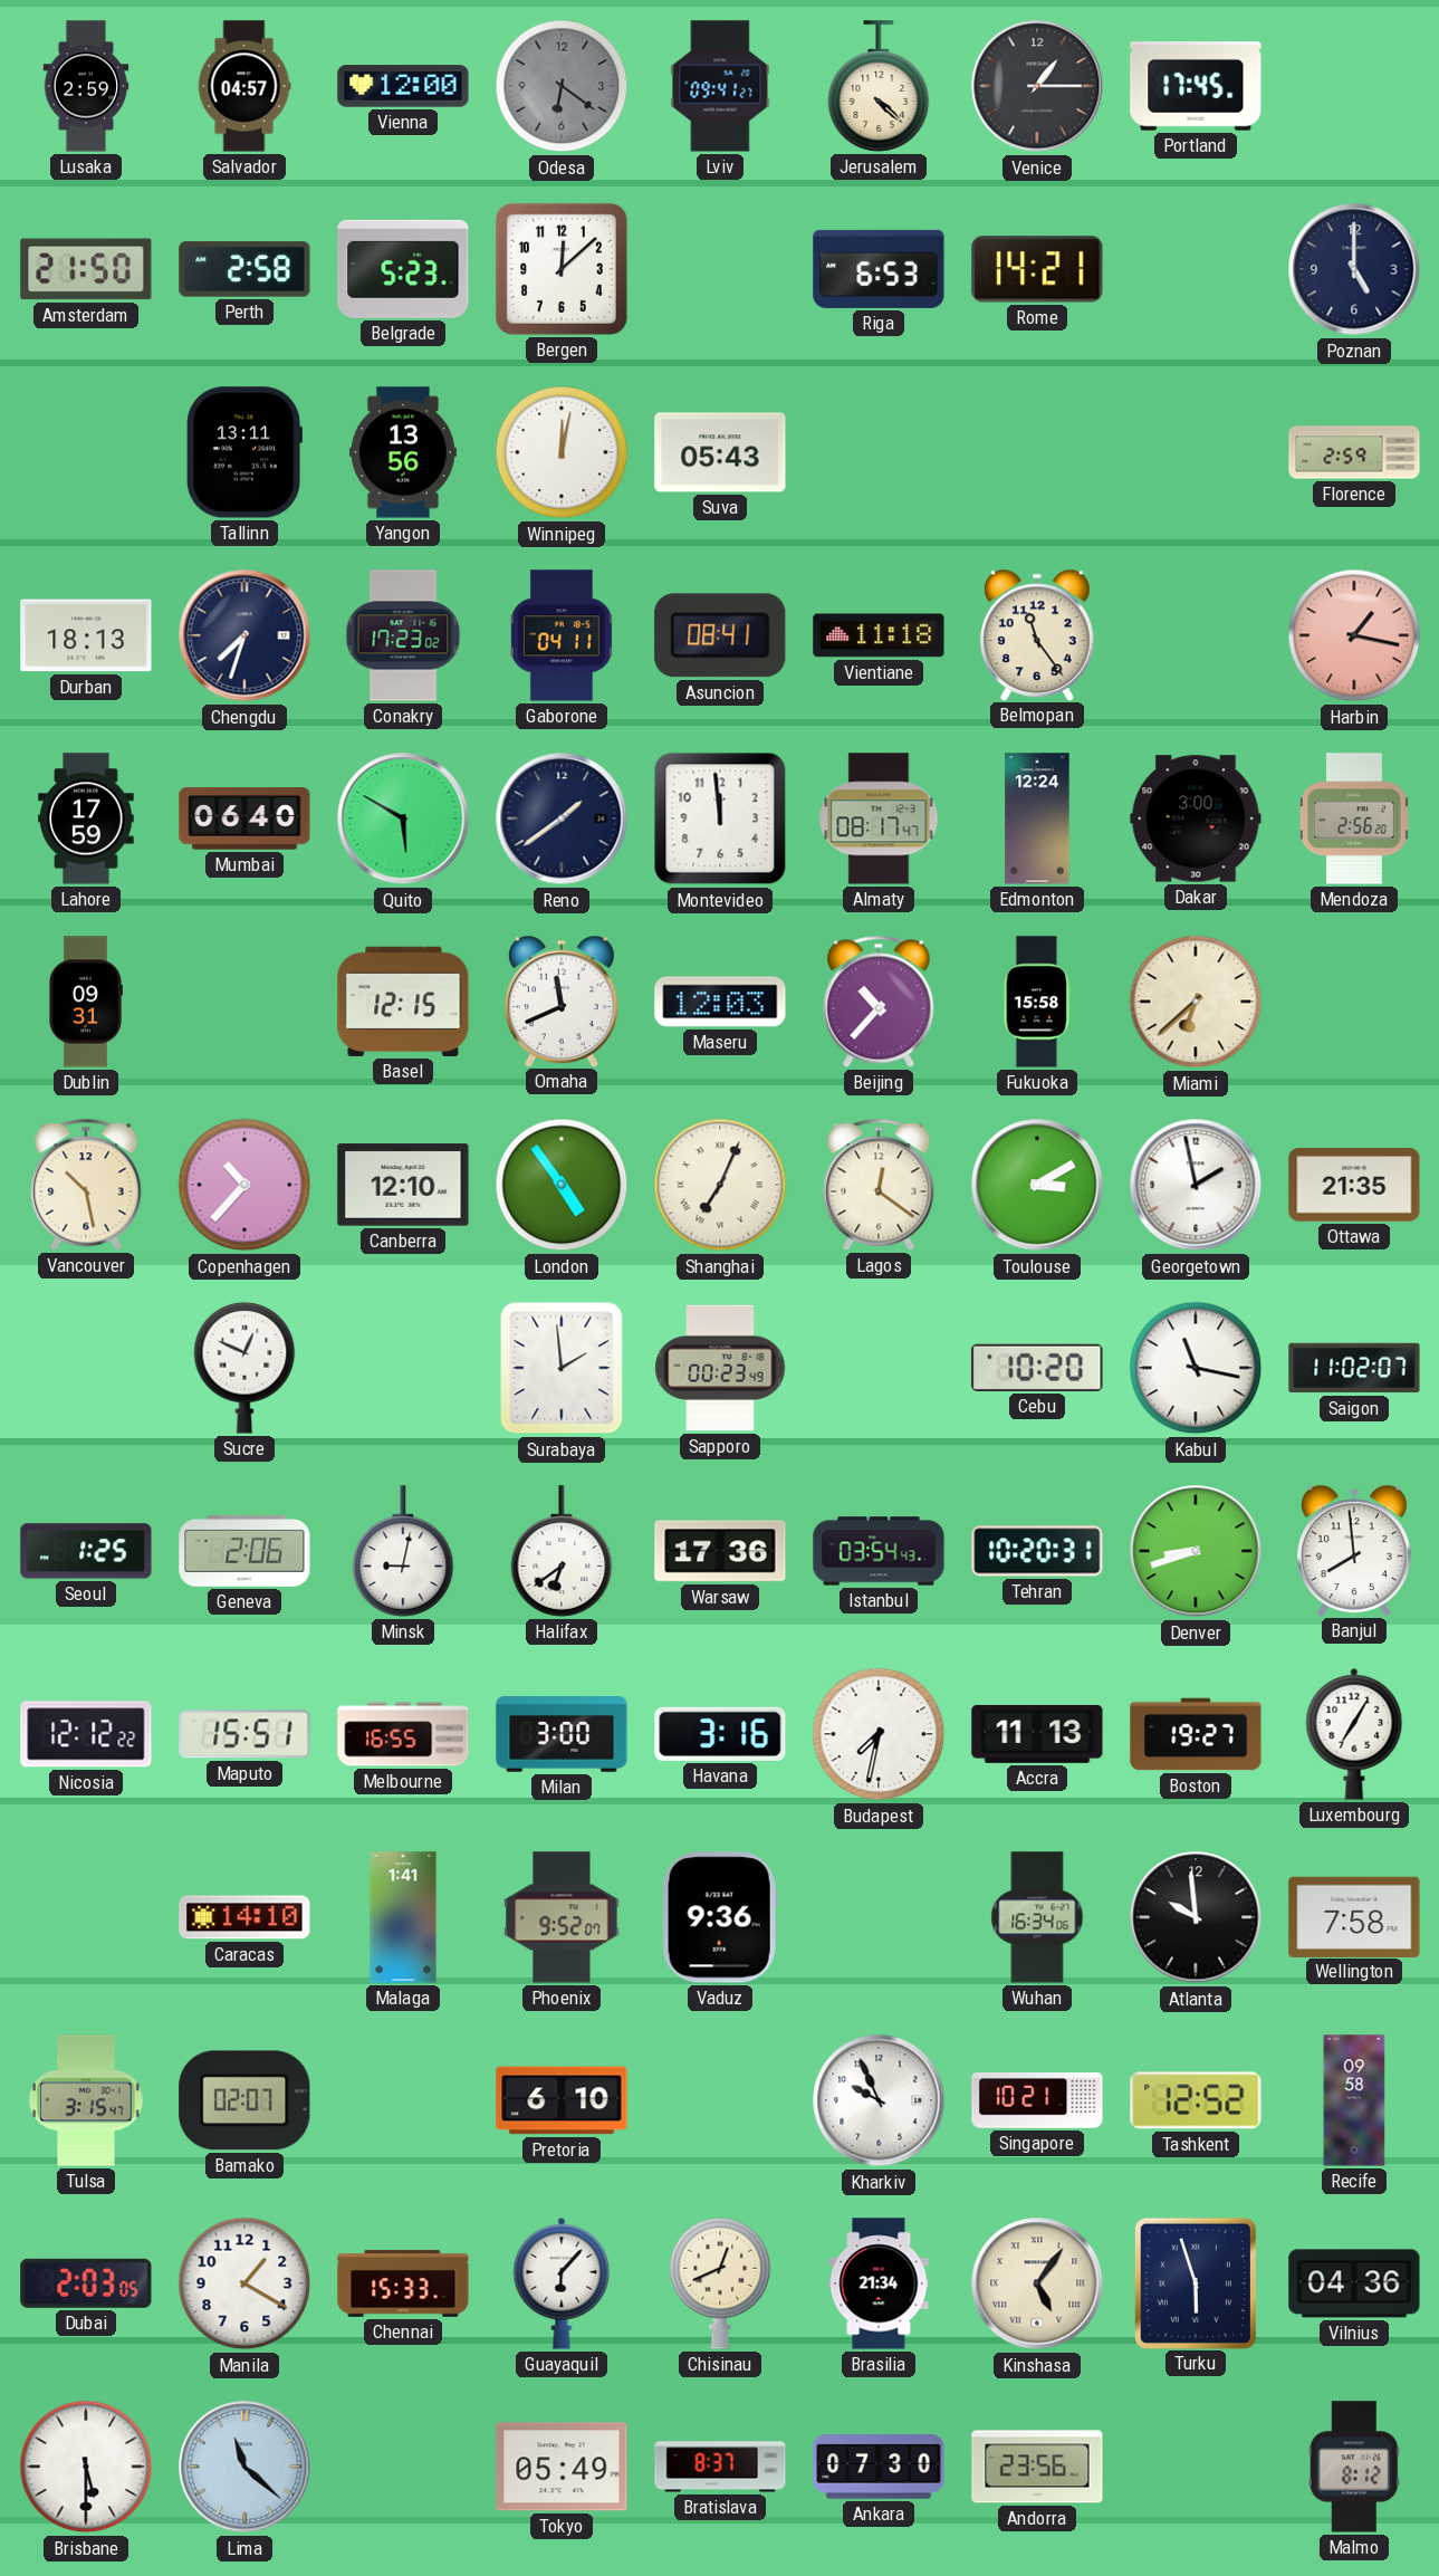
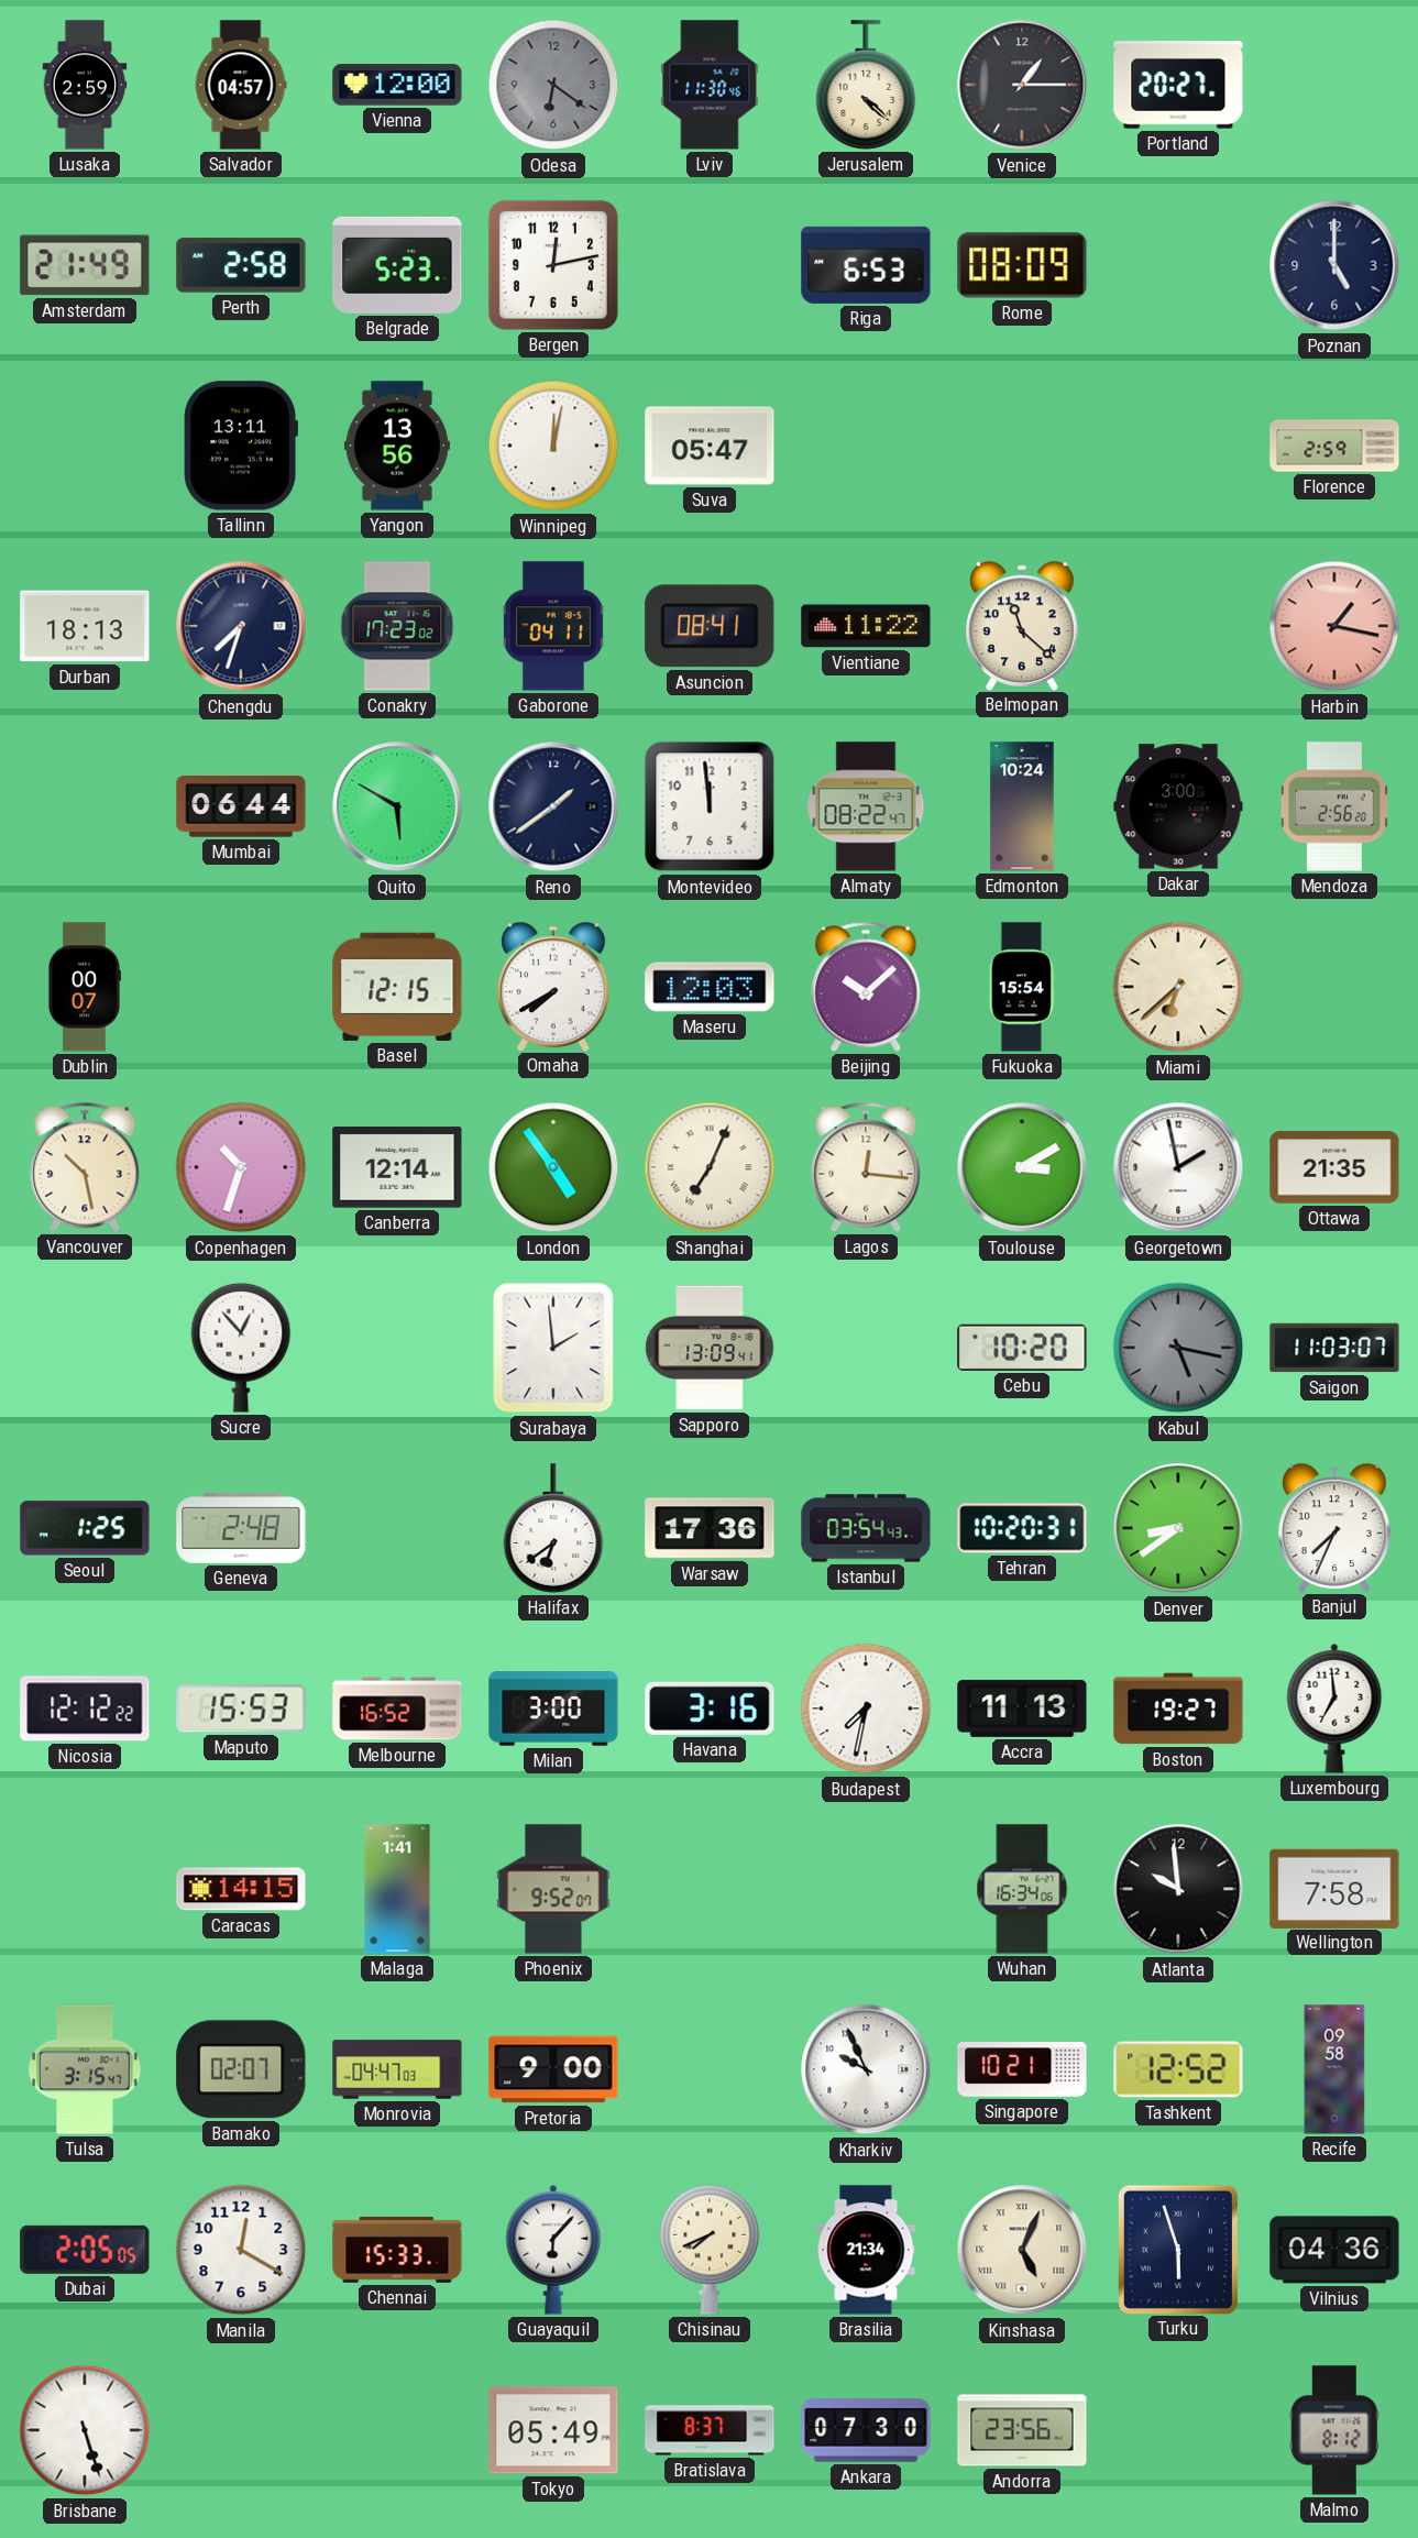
Lviv: 09:41 -> 11:30 (710, 85)
Portland: 17:45 -> 20:27 (1178, 86)
Amsterdam: 21:50 -> 21:49 (85, 265)
Bergen: 12:08 -> 12:13 (553, 265)
Rome: 14:21 -> 08:09 (1022, 265)
Suva: 05:43 -> 05:47 (710, 446)
Vientiane: 11:18 -> 11:22 (866, 626)
Belmopan: 11:24 -> 11:22 (1023, 625)
Lahore: 17:59 -> none (86, 818)
Mumbai: 06:40 -> 06:44 (241, 806)
Almaty: 08:17 -> 08:22 (866, 806)
Edmonton: 12:24 -> 10:24 (1022, 806)
Dublin: 09:31 -> 00:07 (84, 987)
Omaha: 11:41 -> 7:40 (554, 986)
Beijing: 10:37 -> 10:08 (866, 987)
Fukuoka: 15:58 -> 15:54 (1022, 987)
Copenhagen: 10:37 -> 10:33 (241, 1167)
Canberra: 12:10 -> 12:14 (397, 1167)
Lagos: 12:21 -> 12:16 (866, 1167)
Sucre: 12:49 -> 12:53 (241, 1348)
Sapporo: 00:23 -> 13:09 (710, 1348)
Kabul: 11:17 -> 5:17 (1178, 1348)
Kabul dial: white -> grey (1178, 1348)
Saigon: 11:02 -> 11:03 (1334, 1348)
Geneva: 2:06 -> 2:48 (241, 1528)
Minsk: 9:02 -> none (403, 1551)
Denver: 8:42 -> 8:39 (1178, 1528)
Banjul: 7:59 -> 7:34 (1335, 1527)
Maputo: 15:51 -> 15:53 (241, 1709)
Melbourne: 16:55 -> 16:52 (397, 1709)
Luxembourg: 7:05 -> 6:59 (1334, 1709)
Caracas: 14:10 -> 14:15 (241, 1889)
Vaduz: 9:36 -> none (720, 1917)
Monrovia: none -> 04:47 (397, 2069)
Pretoria: 6:10 -> 9:00 (553, 2069)
Dubai: 2:03 -> 2:05 (85, 2250)
Manila: 1:20 -> 12:20 (241, 2250)
Chisinau: 12:41 -> 7:41 (710, 2250)
Kinshasa: 5:06 -> 5:04 (1022, 2250)
Brisbane: 5:30 -> 5:27 (85, 2430)
Lima: 11:22 -> none (244, 2467)
